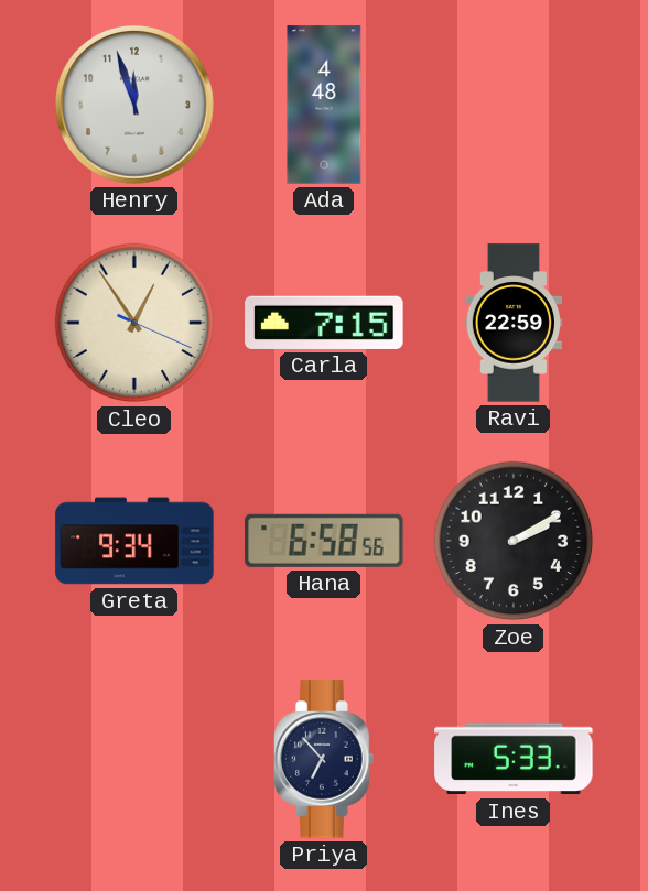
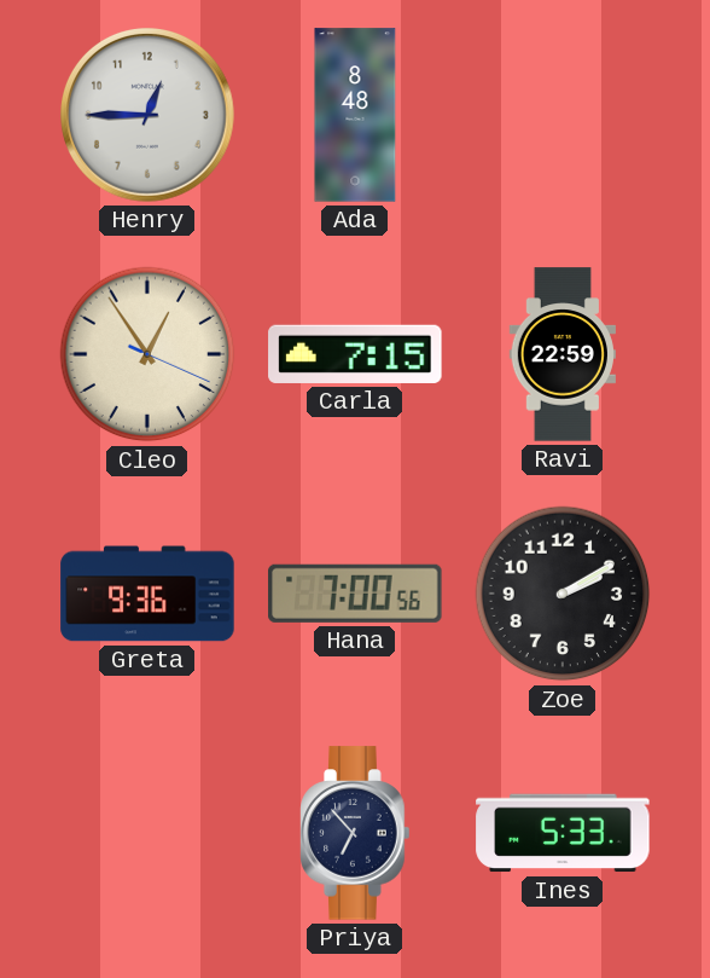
Henry: 11:57 -> 12:45 (149, 116)
Ada: 4:48 -> 8:48 (355, 115)
Greta: 9:34 -> 9:36 (147, 594)
Hana: 6:58 -> 7:00 (355, 594)
